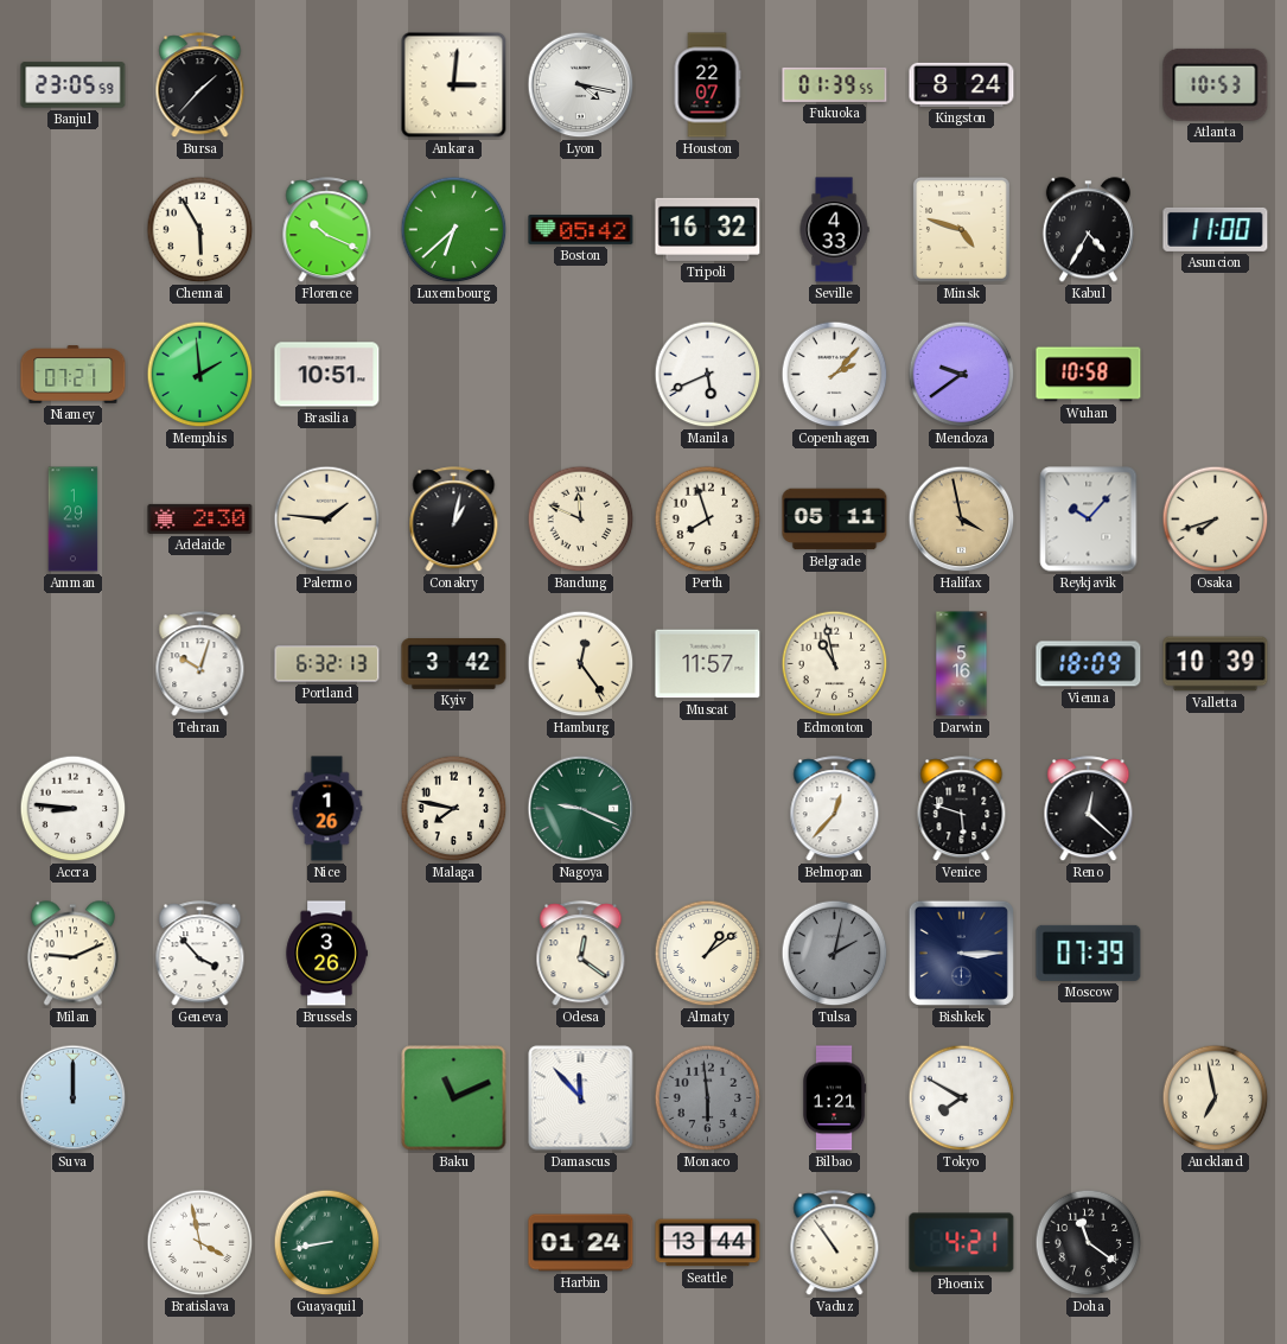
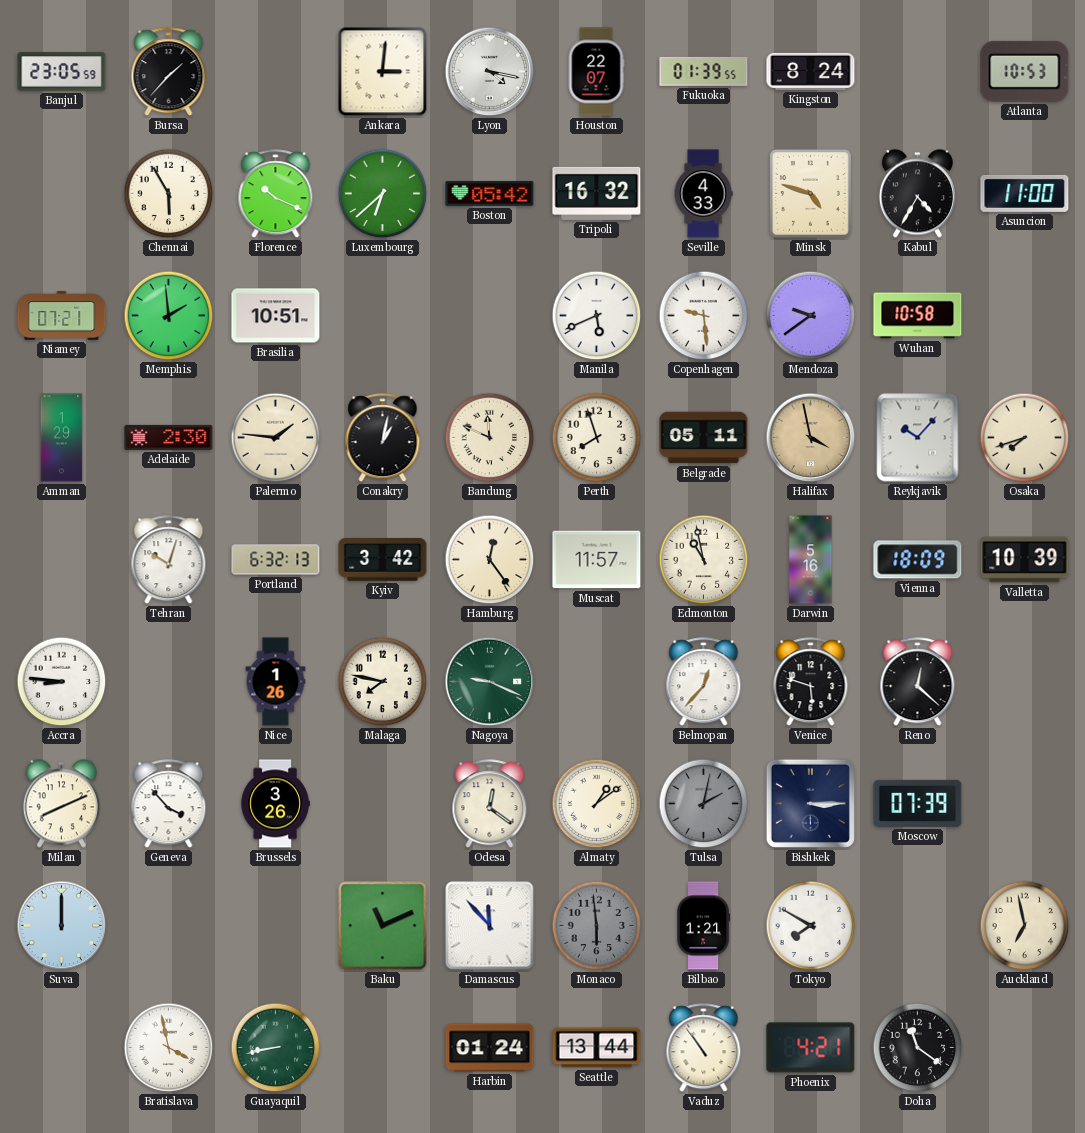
Copenhagen: 2:07 -> 9:29 (704, 316)
Milan: 9:11 -> 8:11 (61, 804)
